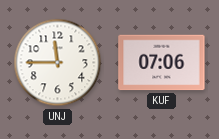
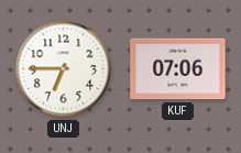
UNJ: 11:45 -> 6:45 (64, 69)
